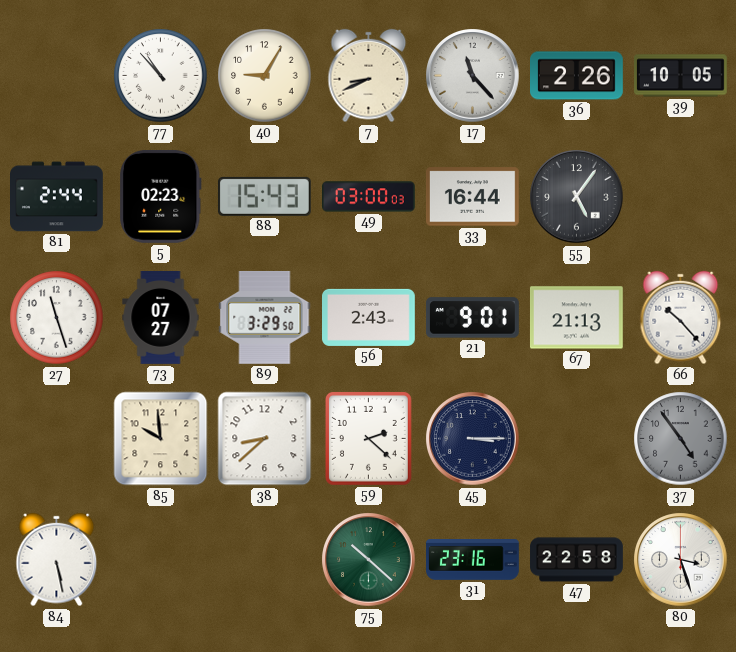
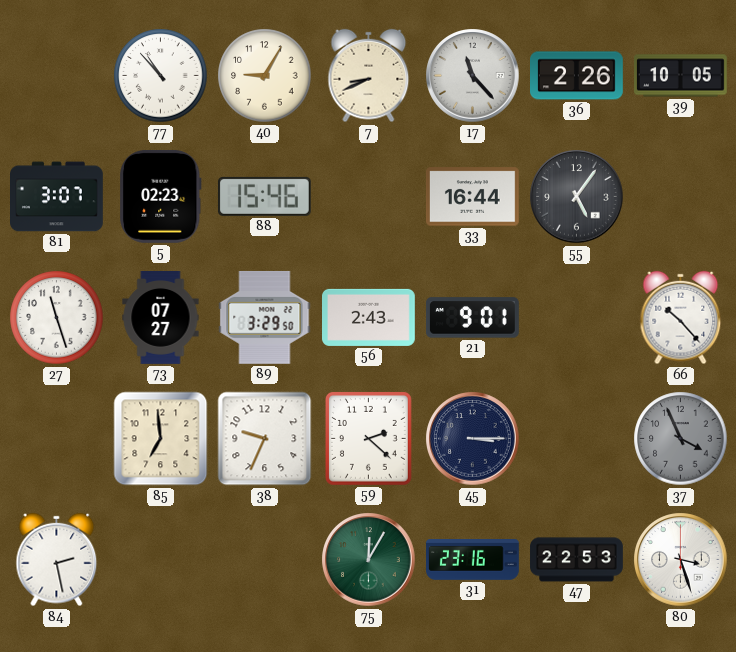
81: 2:44 -> 3:07 (57, 197)
88: 15:43 -> 15:46 (264, 196)
49: 03:00 -> none (369, 197)
67: 21:13 -> none (576, 318)
85: 9:59 -> 6:59 (161, 439)
38: 8:38 -> 9:34 (265, 439)
37: 4:54 -> 3:56 (681, 439)
84: 5:28 -> 2:28 (57, 560)
75: 10:22 -> 12:05 (369, 560)
47: 22:58 -> 22:53 (577, 560)
